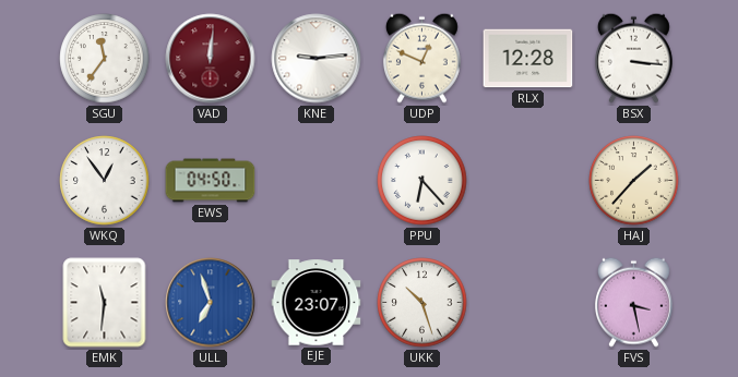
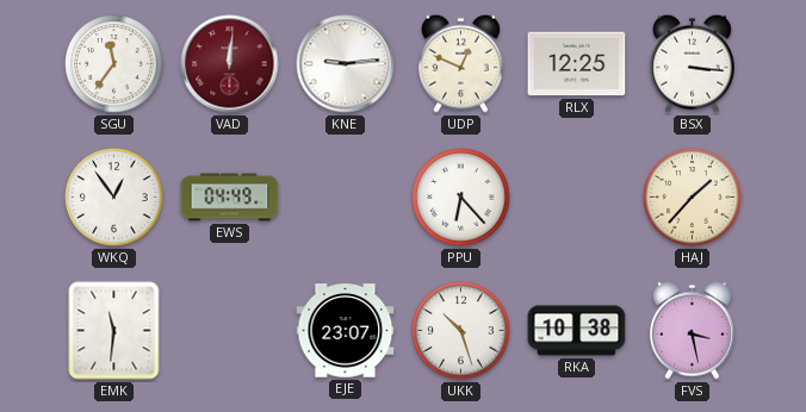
RLX: 12:28 -> 12:25 (577, 64)
EWS: 04:50 -> 04:49 (230, 198)
ULL: 6:57 -> none (211, 303)
RKA: none -> 10:38 (577, 331)
